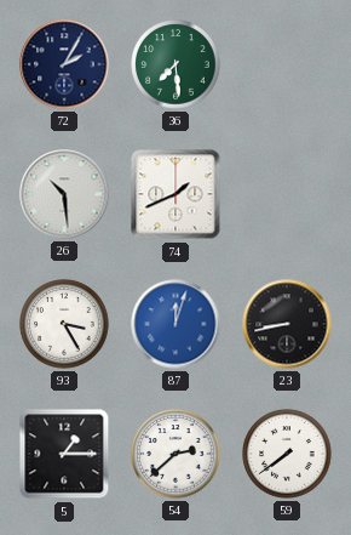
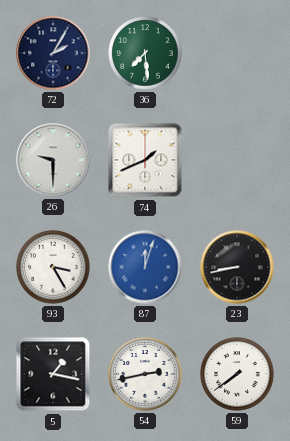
26: 10:29 -> 9:30 (53, 160)
5: 1:15 -> 1:17 (53, 374)
54: 2:38 -> 2:43 (145, 374)
